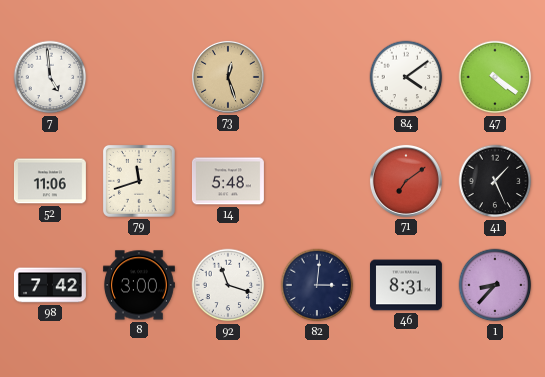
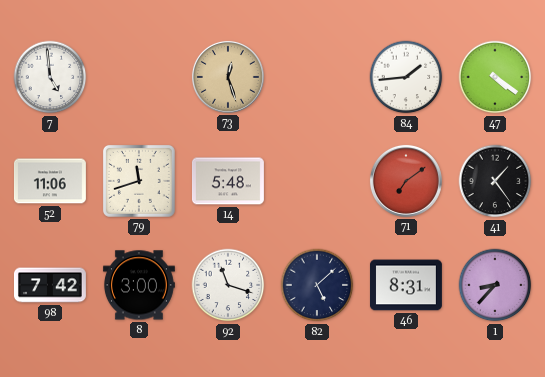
84: 4:09 -> 1:44 (406, 77)
41: 1:26 -> 1:24 (495, 181)
82: 3:01 -> 5:08 (317, 285)
